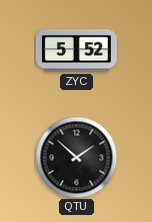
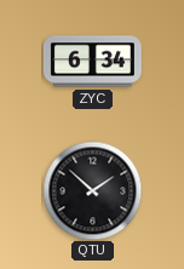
ZYC: 5:52 -> 6:34 (92, 62)
